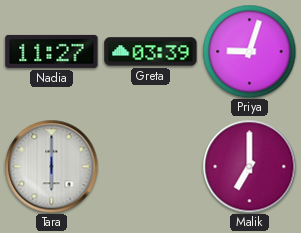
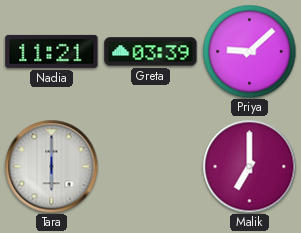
Nadia: 11:27 -> 11:21 (52, 51)
Priya: 9:03 -> 9:08 (249, 51)
